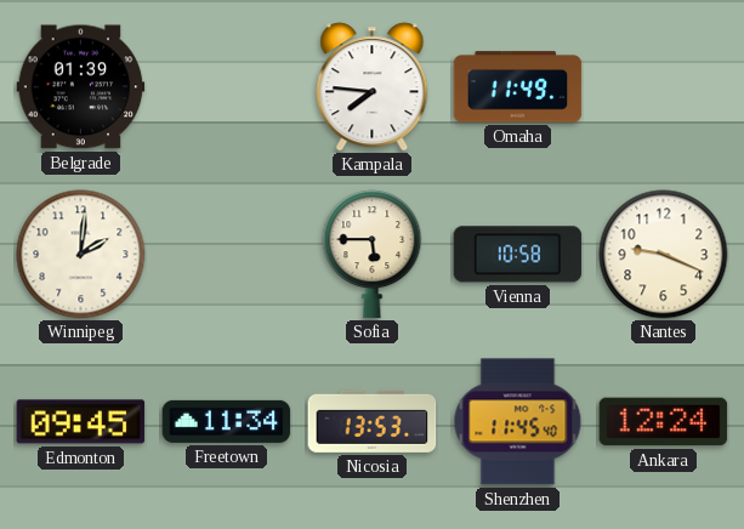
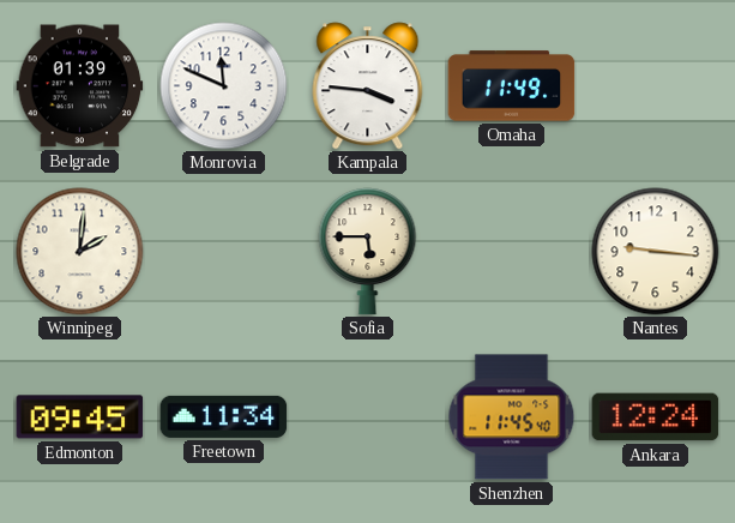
Monrovia: none -> 11:49 (224, 86)
Kampala: 7:46 -> 3:46 (368, 86)
Vienna: 10:58 -> none (518, 255)
Nantes: 9:19 -> 9:16 (656, 252)
Nicosia: 13:53 -> none (373, 421)
